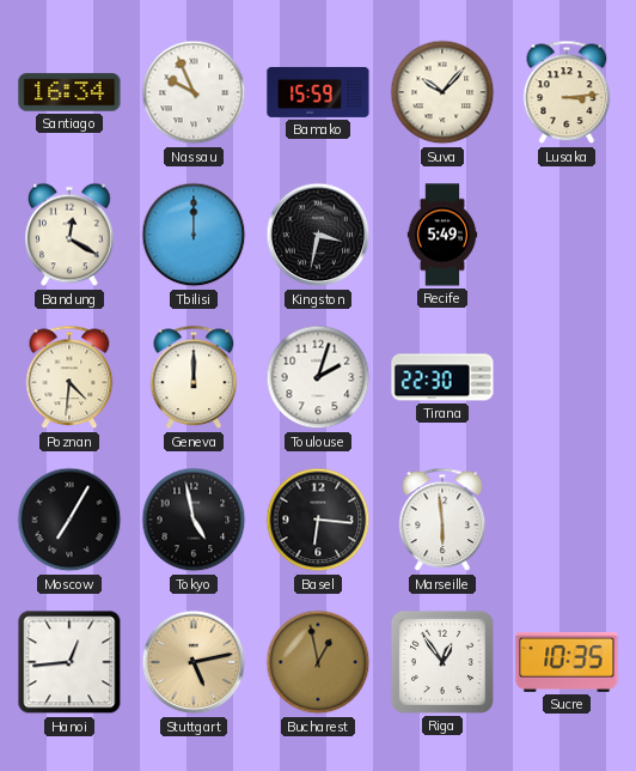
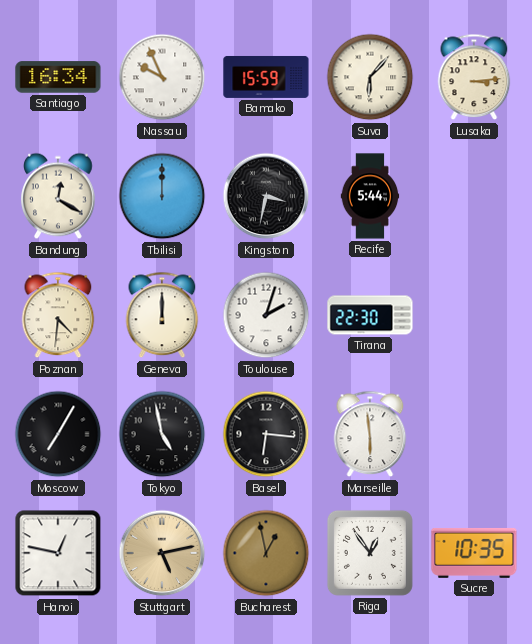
Suva: 10:07 -> 6:07 (370, 77)
Recife: 5:49 -> 5:44 (370, 196)
Hanoi: 12:44 -> 12:47 (58, 553)
